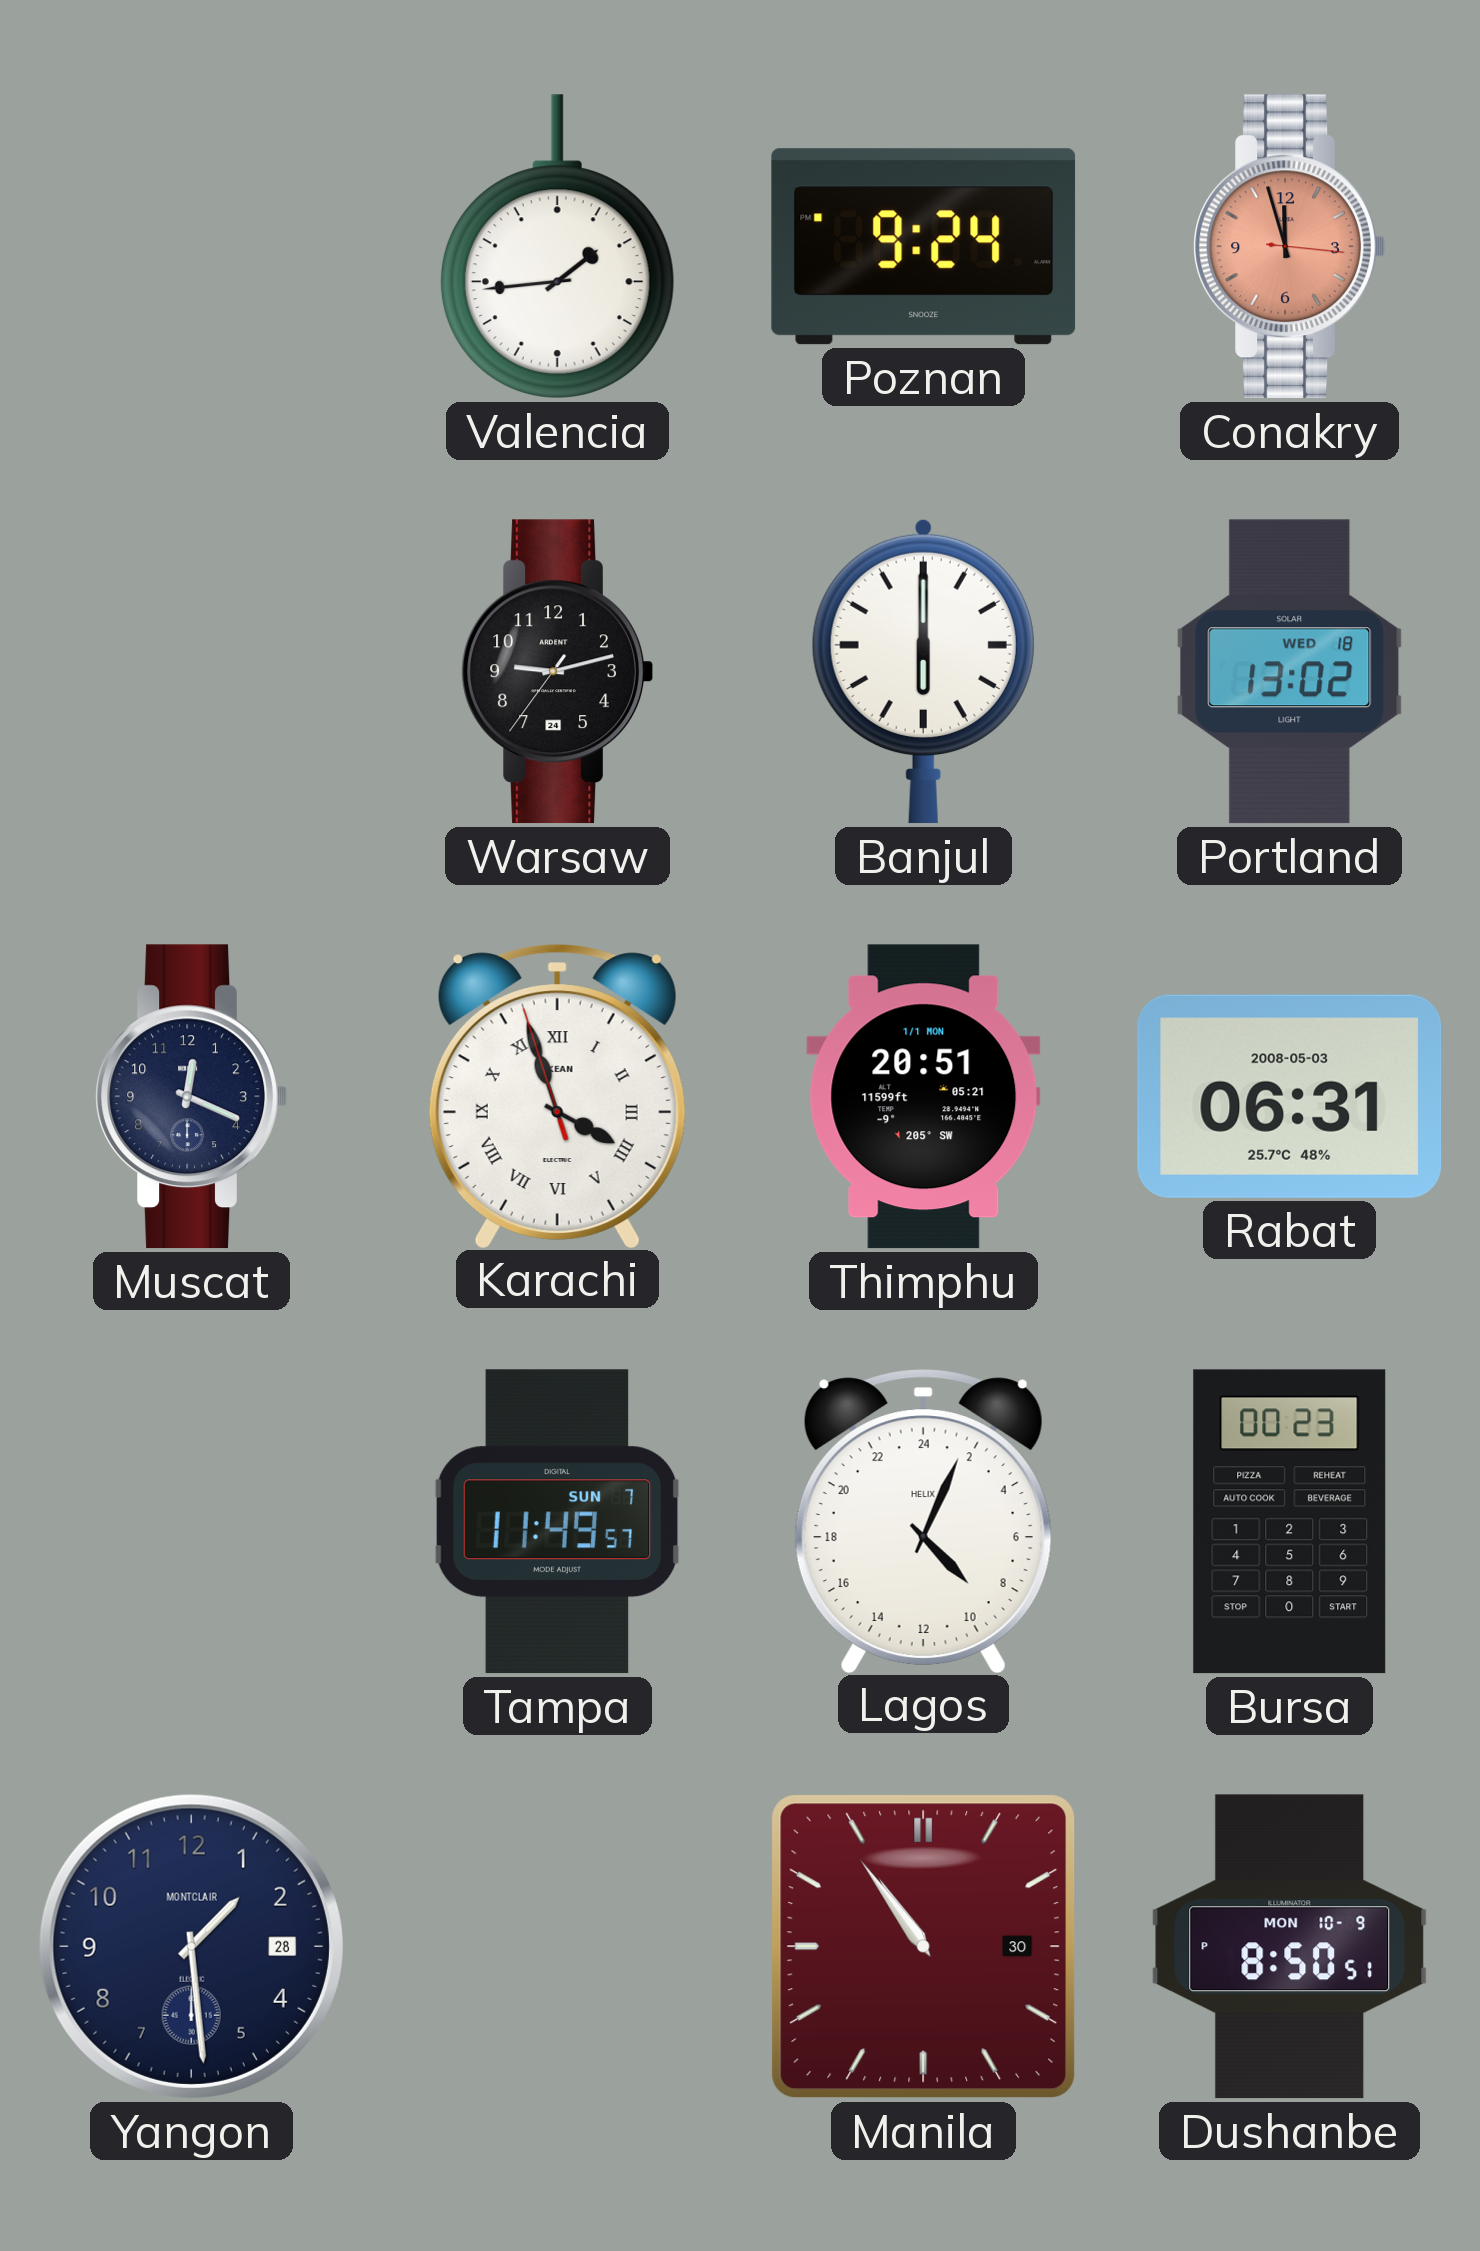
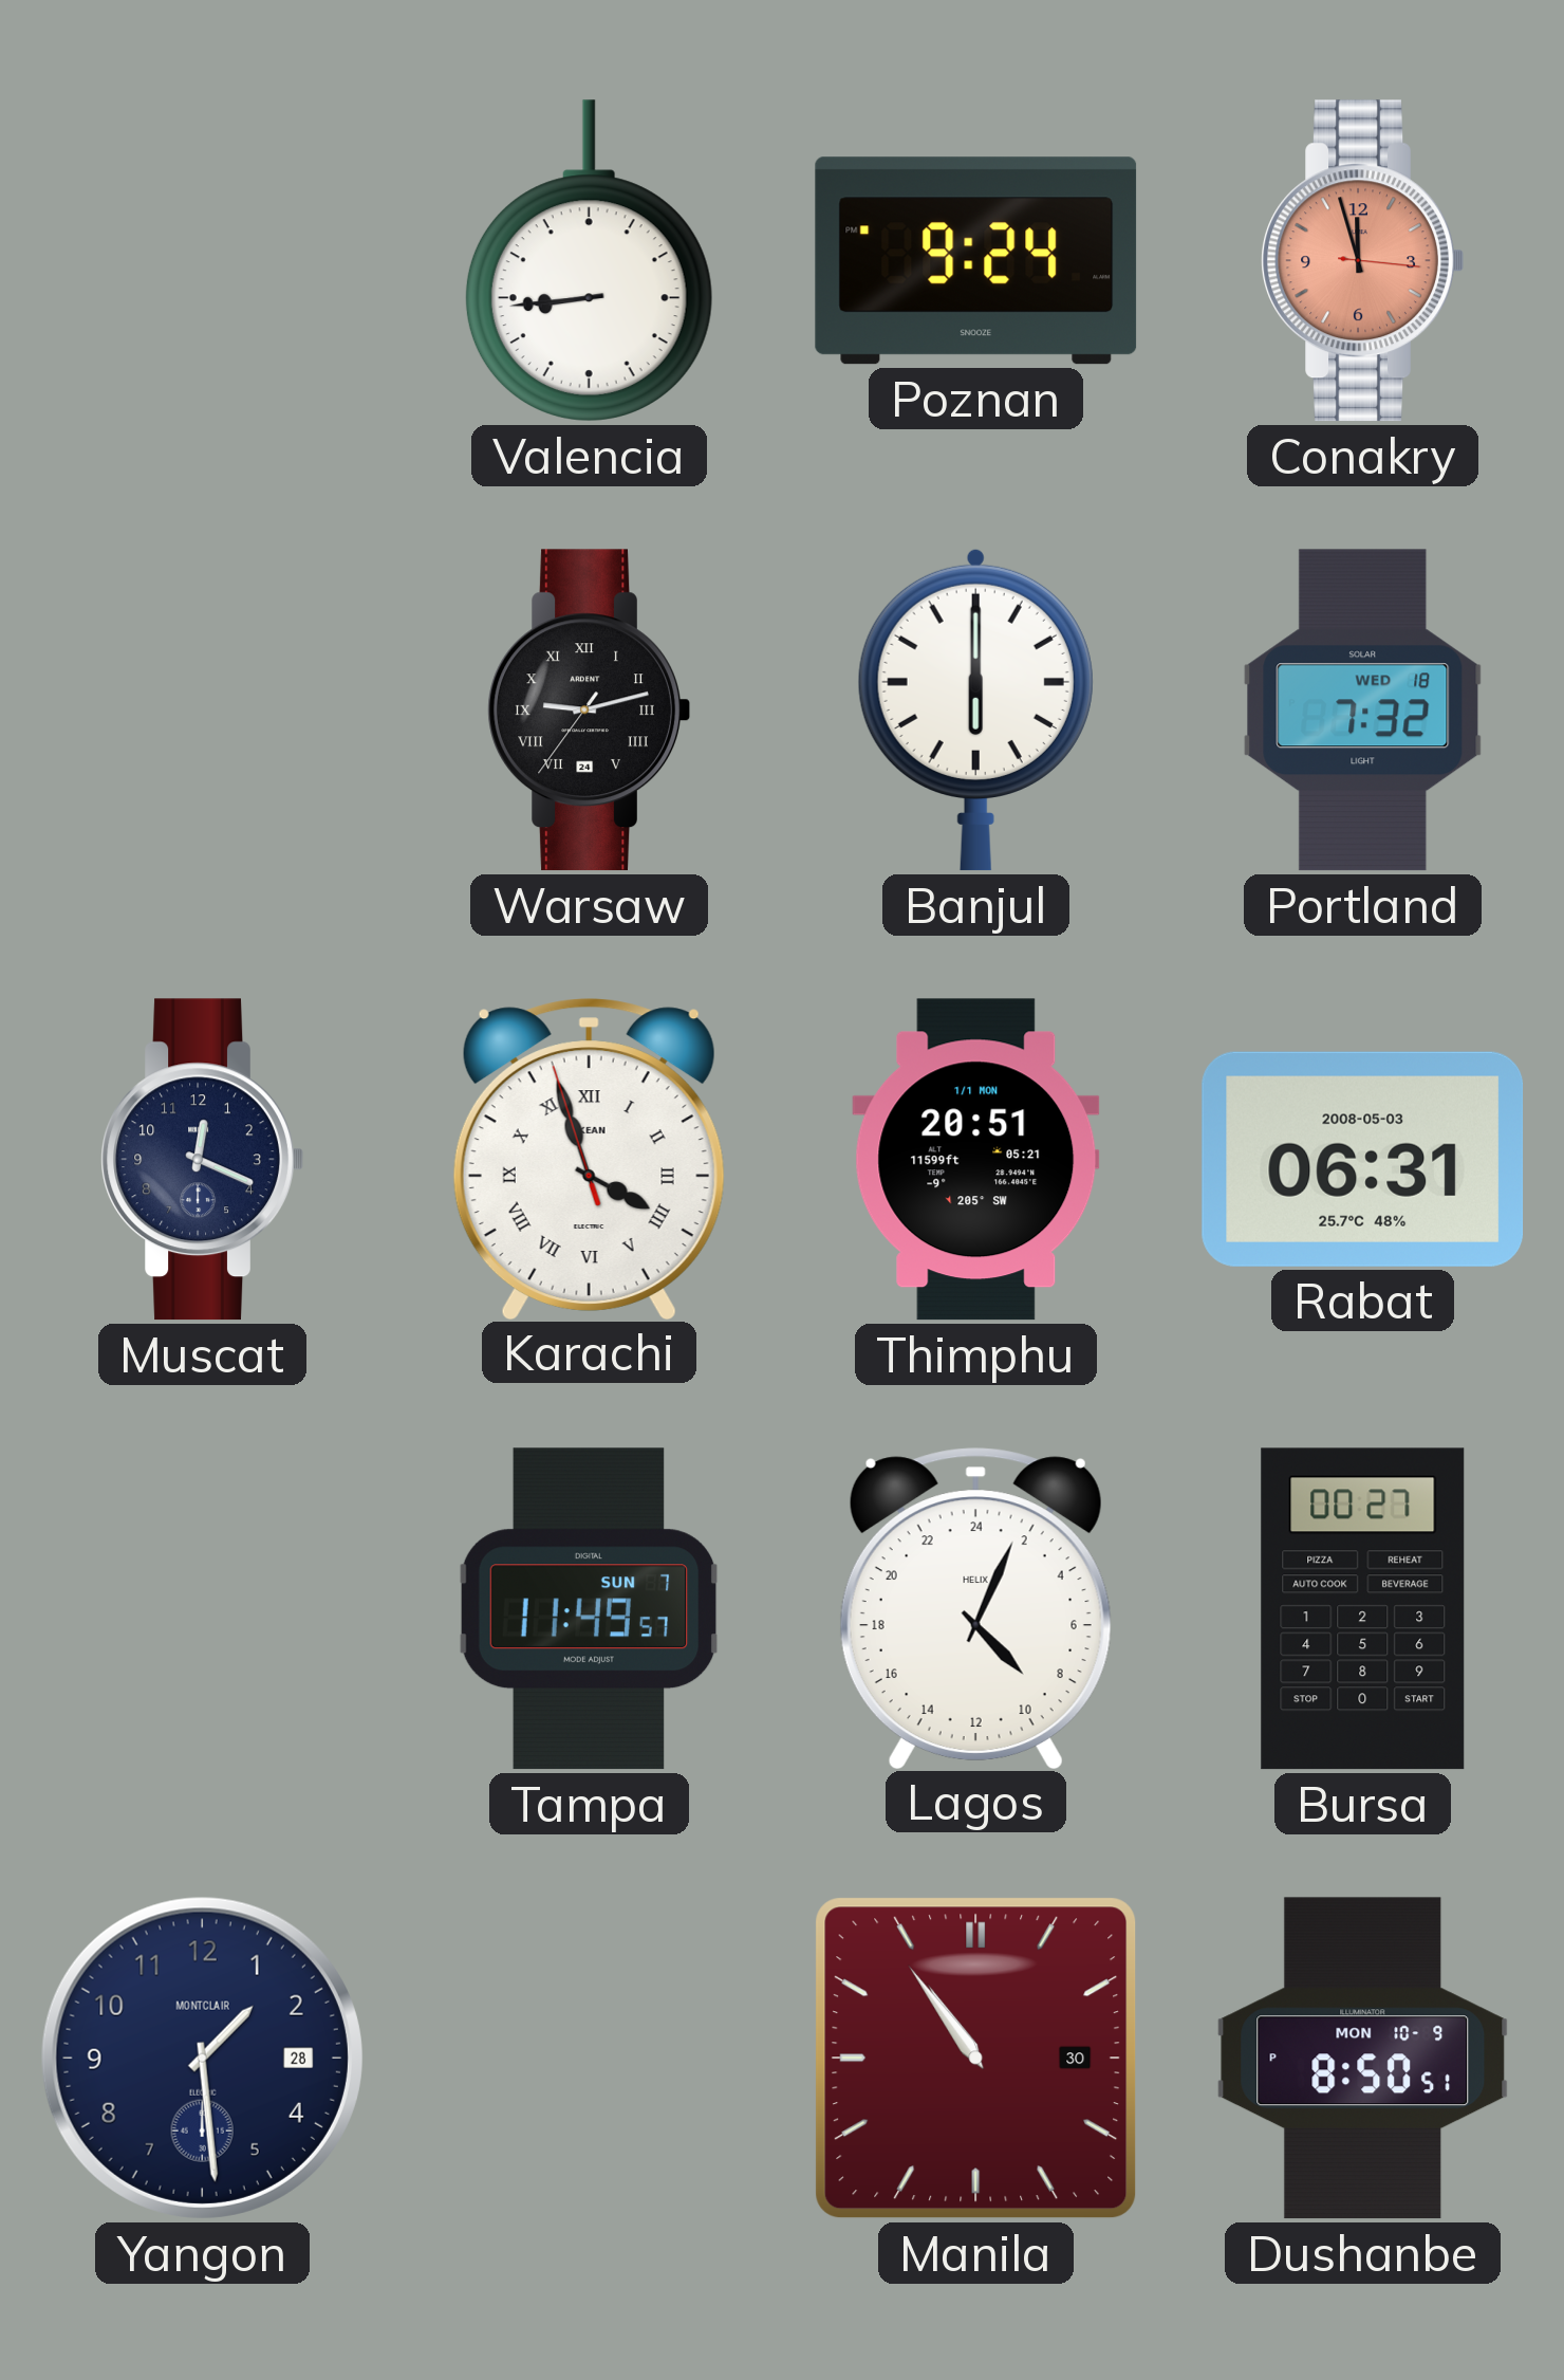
Valencia: 1:44 -> 8:44 (589, 261)
Warsaw numerals: Arabic -> Roman (589, 711)
Portland: 13:02 -> 7:32 (1363, 711)
Bursa: 00:23 -> 00:27 (1363, 1609)
